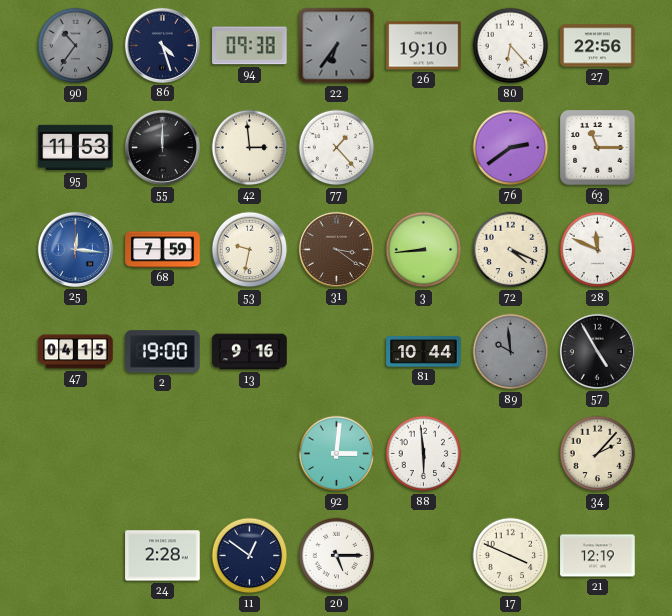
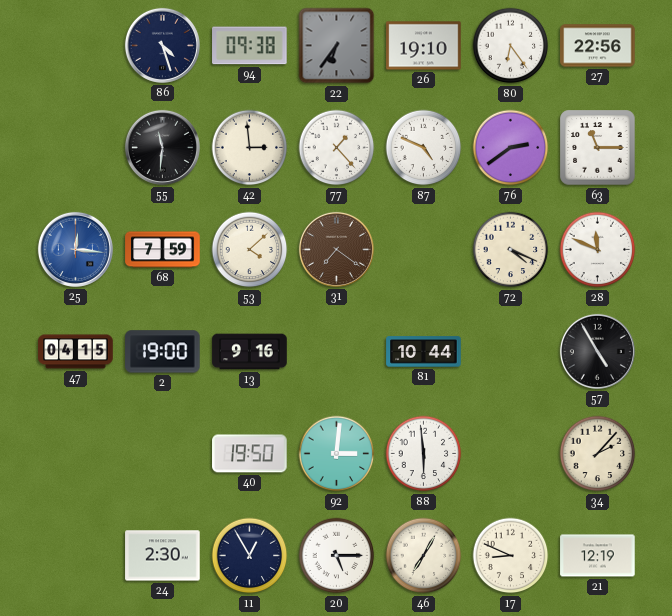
90: 10:36 -> none (76, 46)
80: 6:23 -> 6:24 (511, 46)
95: 11:53 -> none (76, 148)
55: 12:00 -> 11:31 (162, 147)
87: none -> 4:49 (424, 148)
53: 9:32 -> 4:08 (250, 250)
31: 3:21 -> 7:21 (336, 249)
3: 8:44 -> none (424, 250)
89: 9:59 -> none (511, 352)
40: none -> 19:50 (250, 454)
24: 2:28 -> 2:30 (163, 556)
11: 12:51 -> 12:55 (250, 556)
46: none -> 7:05 (424, 556)
17: 3:49 -> 8:49 (511, 556)
